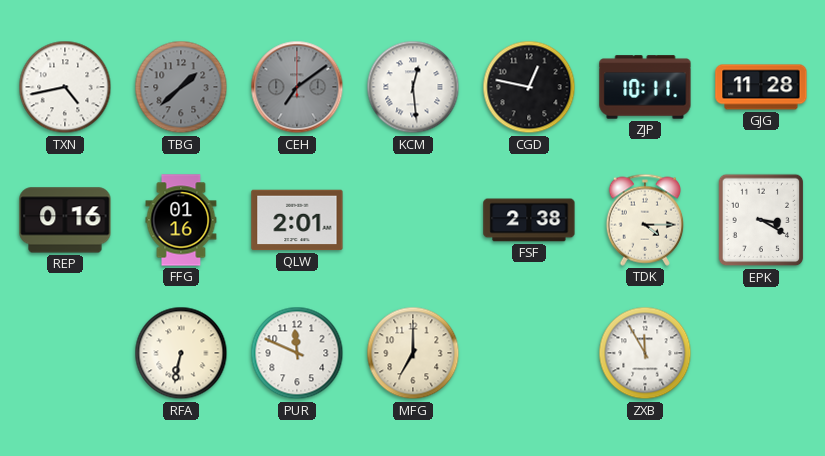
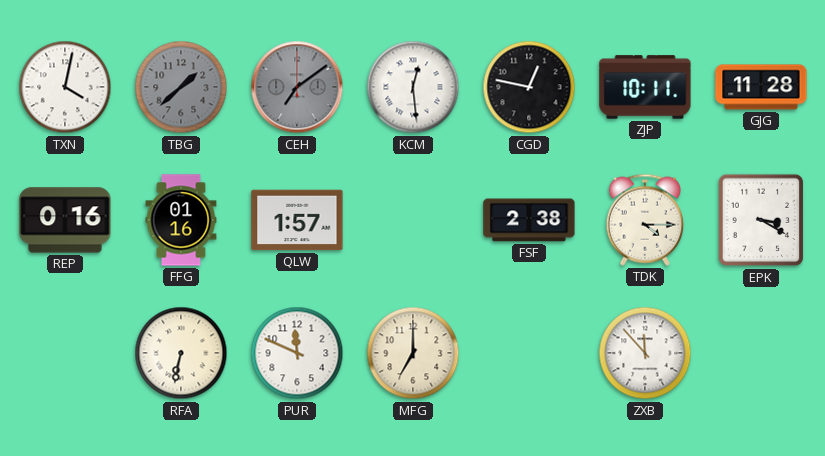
TXN: 4:43 -> 4:02 (65, 87)
QLW: 2:01 -> 1:57 (297, 220)
ZXB: 11:55 -> 11:53 (645, 353)
